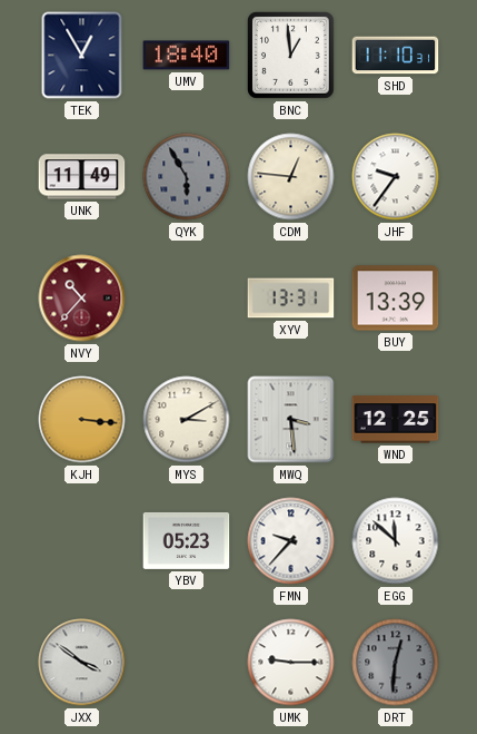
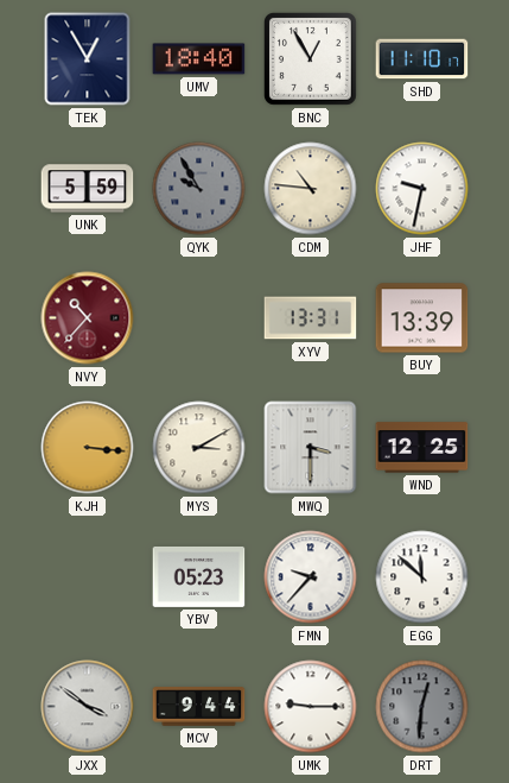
BNC: 12:59 -> 12:55 (311, 59)
SHD: 11:10:31 -> 11:10:17 (422, 59)
UNK: 11:49 -> 5:59 (88, 189)
QYK: 5:55 -> 9:55 (199, 189)
CDM: 12:46 -> 10:46 (311, 189)
JHF: 9:36 -> 9:32 (422, 189)
MWQ: 3:29 -> 3:30 (311, 448)
MCV: none -> 9:44 (199, 707)
